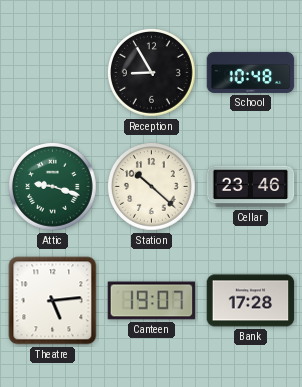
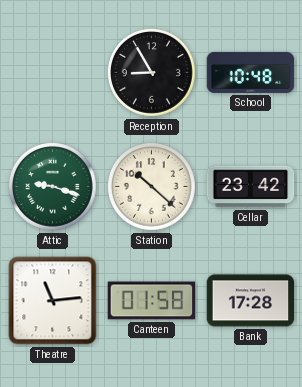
Cellar: 23:46 -> 23:42 (251, 187)
Theatre: 5:14 -> 11:14 (53, 301)
Canteen: 19:07 -> 01:58 (152, 301)
